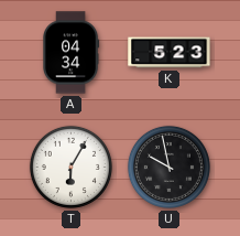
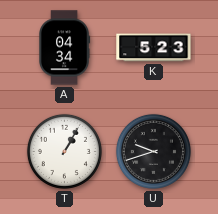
T: 6:05 -> 1:05 (64, 151)
U: 9:58 -> 9:42 (153, 151)
